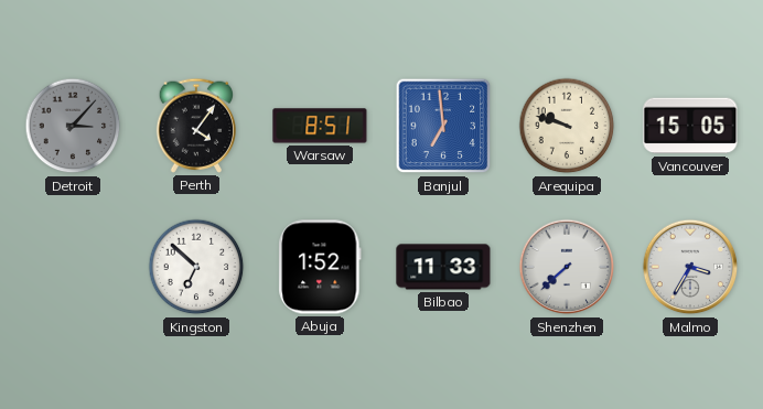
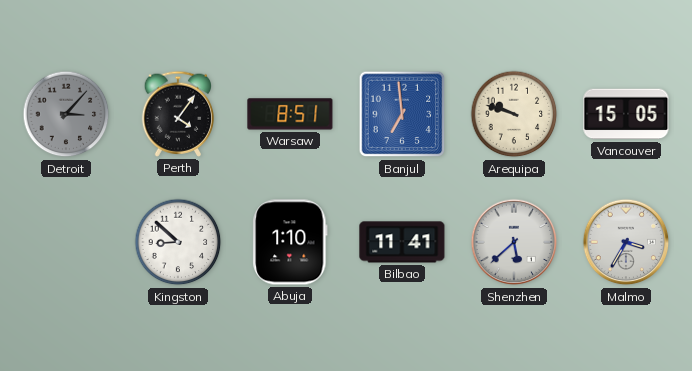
Kingston: 6:52 -> 8:52 (178, 242)
Abuja: 1:52 -> 1:10 (290, 242)
Bilbao: 11:33 -> 11:41 (402, 242)
Shenzhen: 7:38 -> 5:38 (514, 242)
